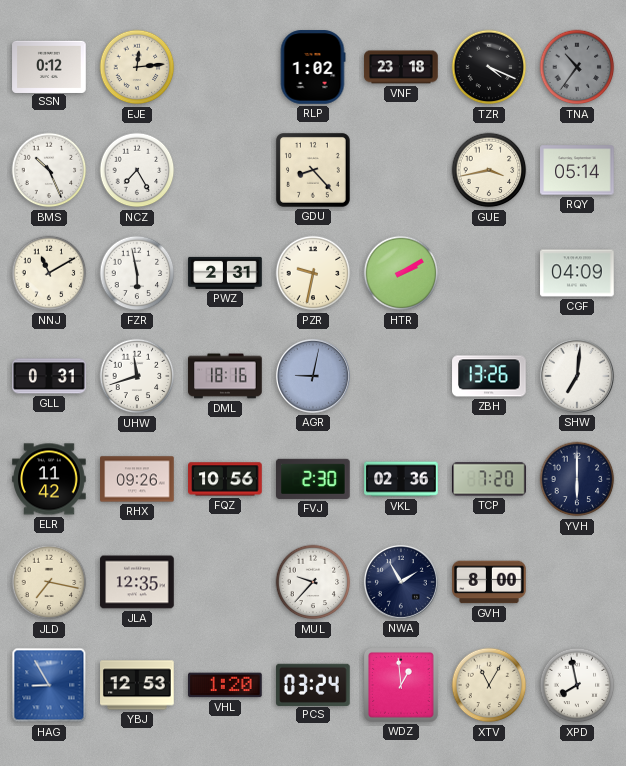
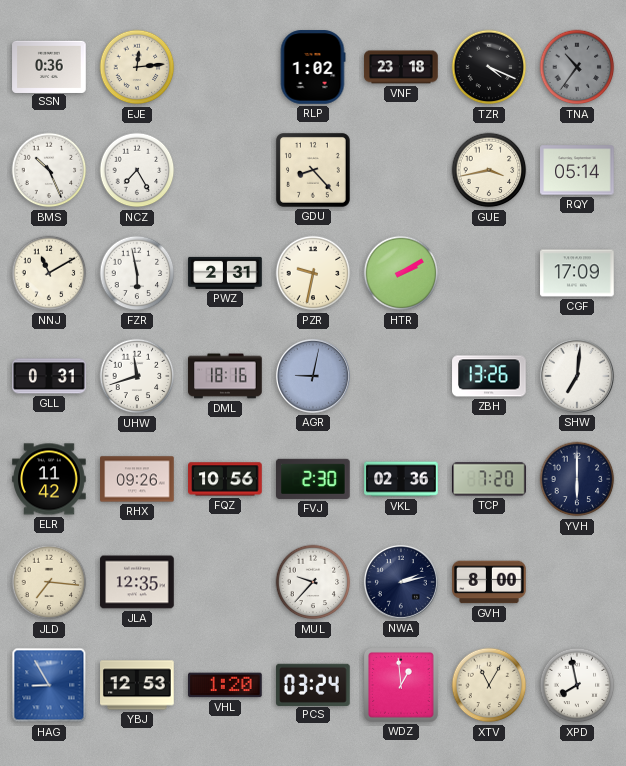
SSN: 0:12 -> 0:36 (49, 66)
CGF: 04:09 -> 17:09 (577, 273)
JLD: 7:17 -> 7:16 (49, 582)
NWA: 1:55 -> 2:13 (401, 582)
